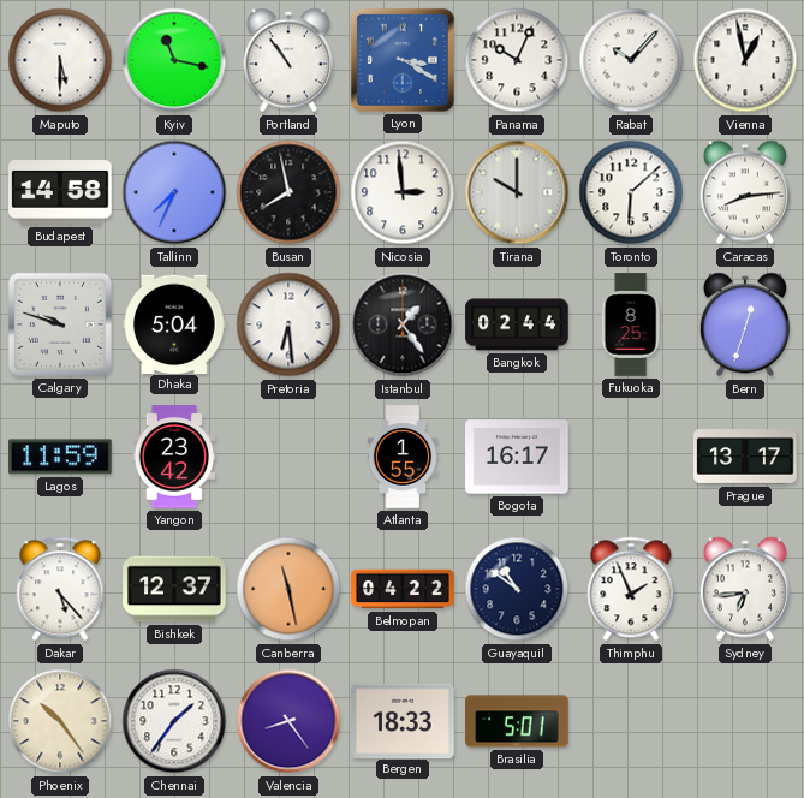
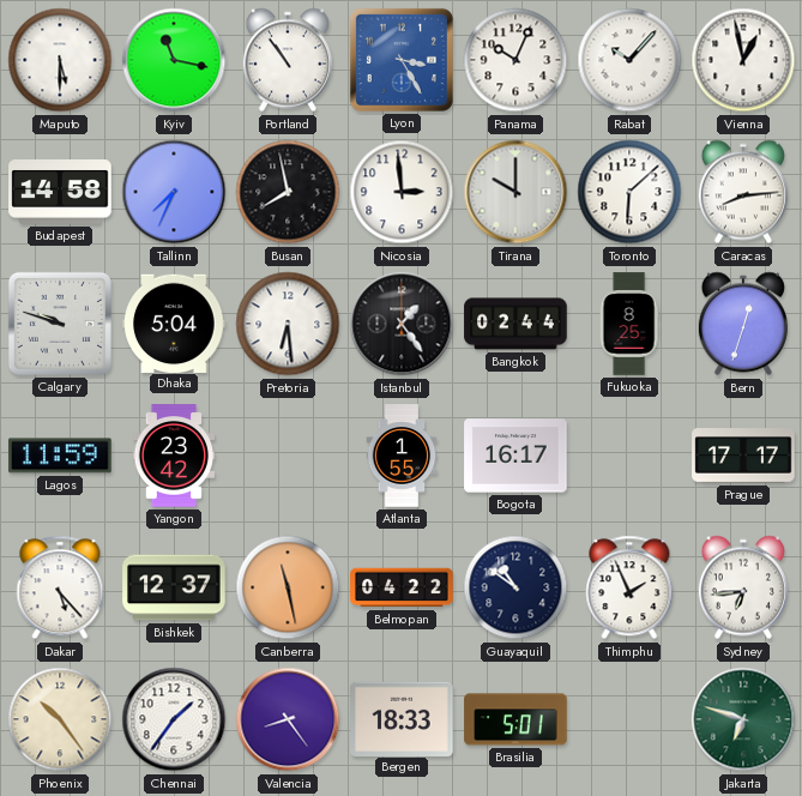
Lyon: 3:20 -> 3:25 (402, 60)
Prague: 13:17 -> 17:17 (743, 456)
Jakarta: none -> 6:48 (743, 719)
